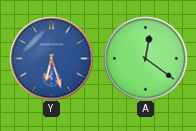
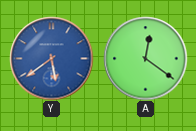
Y: 6:27 -> 5:39 (51, 58)
